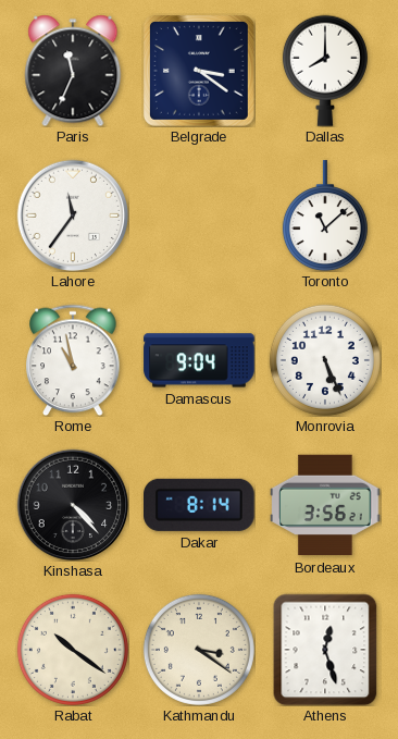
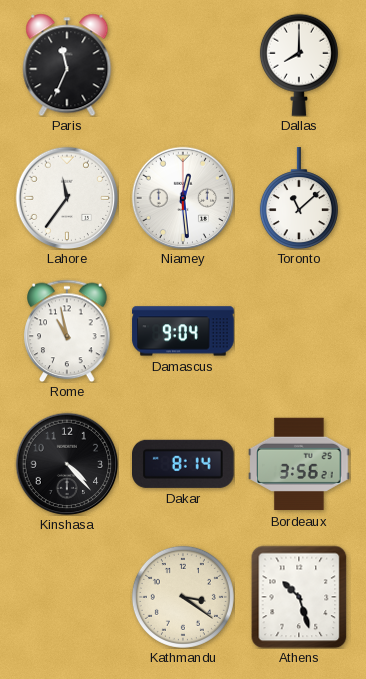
Belgrade: 3:21 -> none (199, 71)
Niamey: none -> 12:29 (183, 198)
Monrovia: 5:26 -> none (325, 360)
Rabat: 10:21 -> none (73, 650)
Athens: 12:27 -> 10:27 (299, 597)
